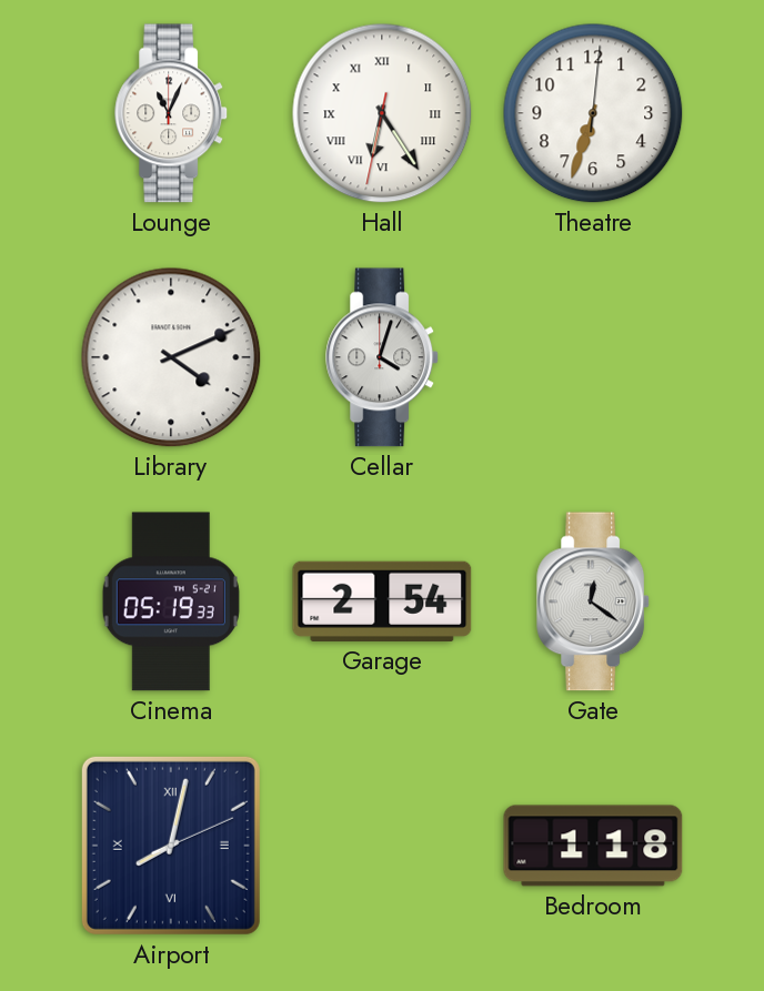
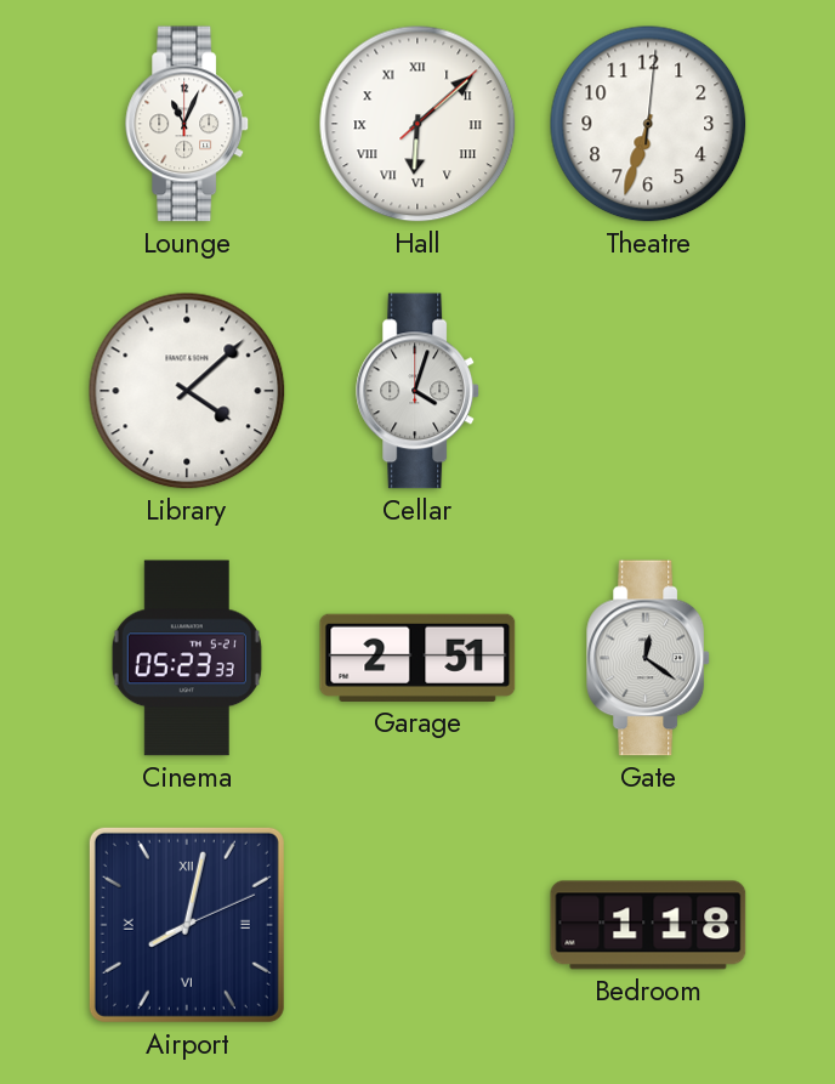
Hall: 6:24 -> 6:08 (417, 124)
Library: 4:11 -> 4:08 (187, 391)
Cinema: 05:19 -> 05:23 (187, 658)
Garage: 2:54 -> 2:51 (417, 658)
